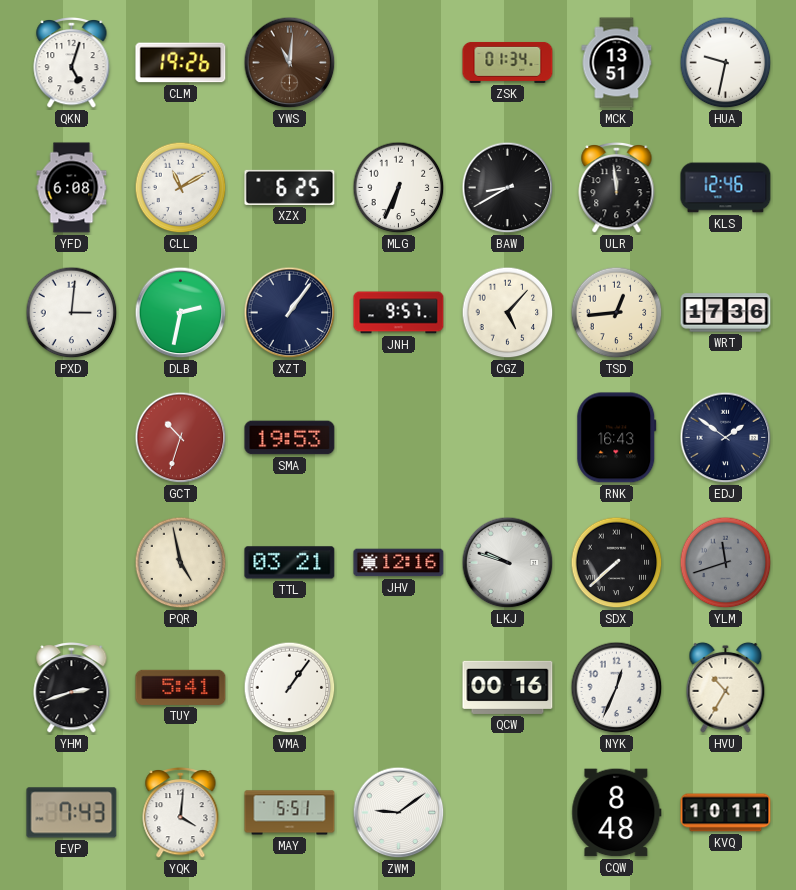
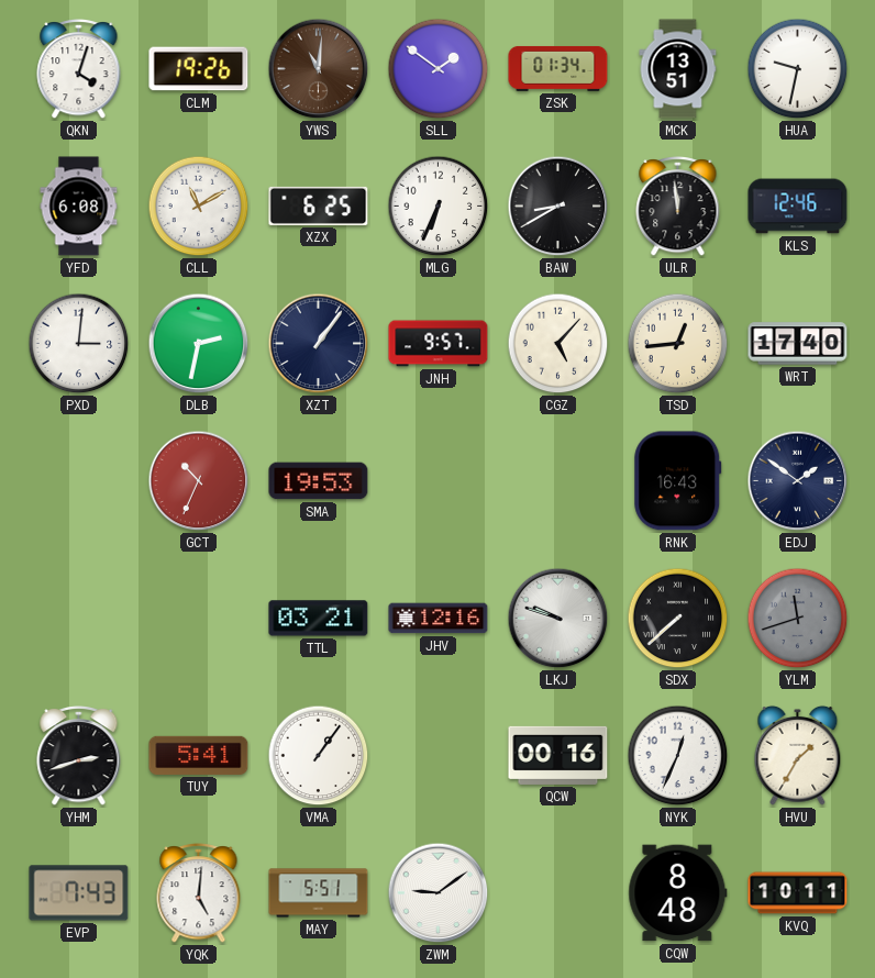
QKN: 5:03 -> 4:03 (79, 68)
SLL: none -> 1:51 (439, 69)
WRT: 17:36 -> 17:40 (798, 344)
GCT: 10:33 -> 10:34 (199, 481)
PQR: 4:58 -> none (181, 563)
HVU: 10:35 -> 1:35 (798, 755)
YQK: 4:01 -> 5:01 (199, 892)
